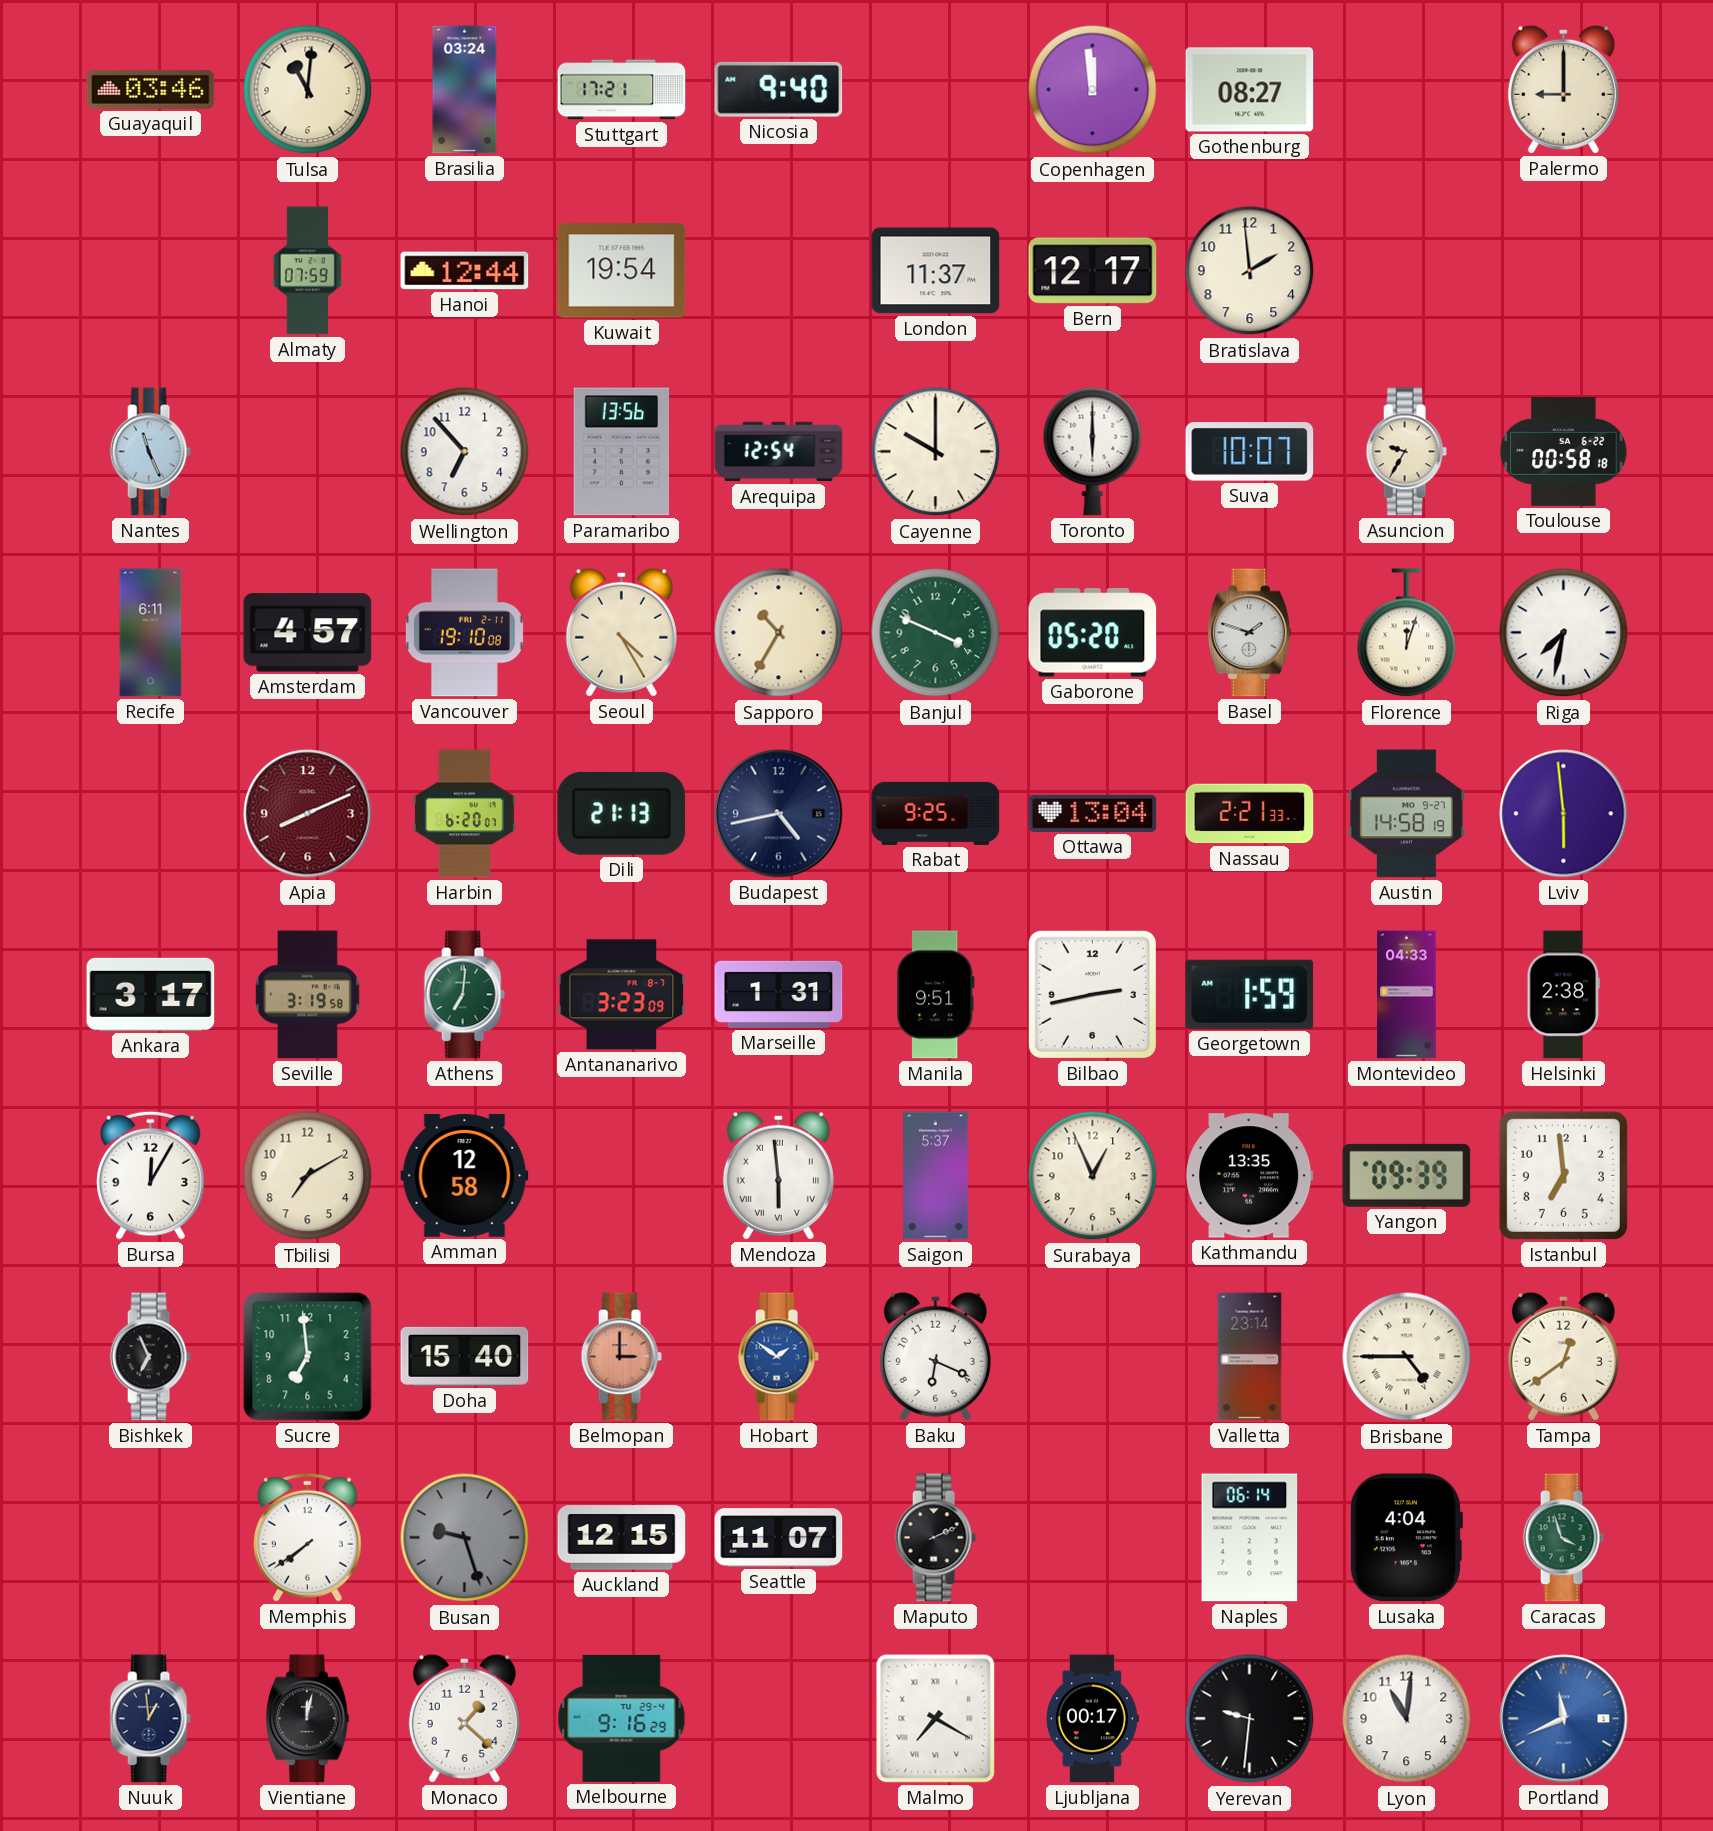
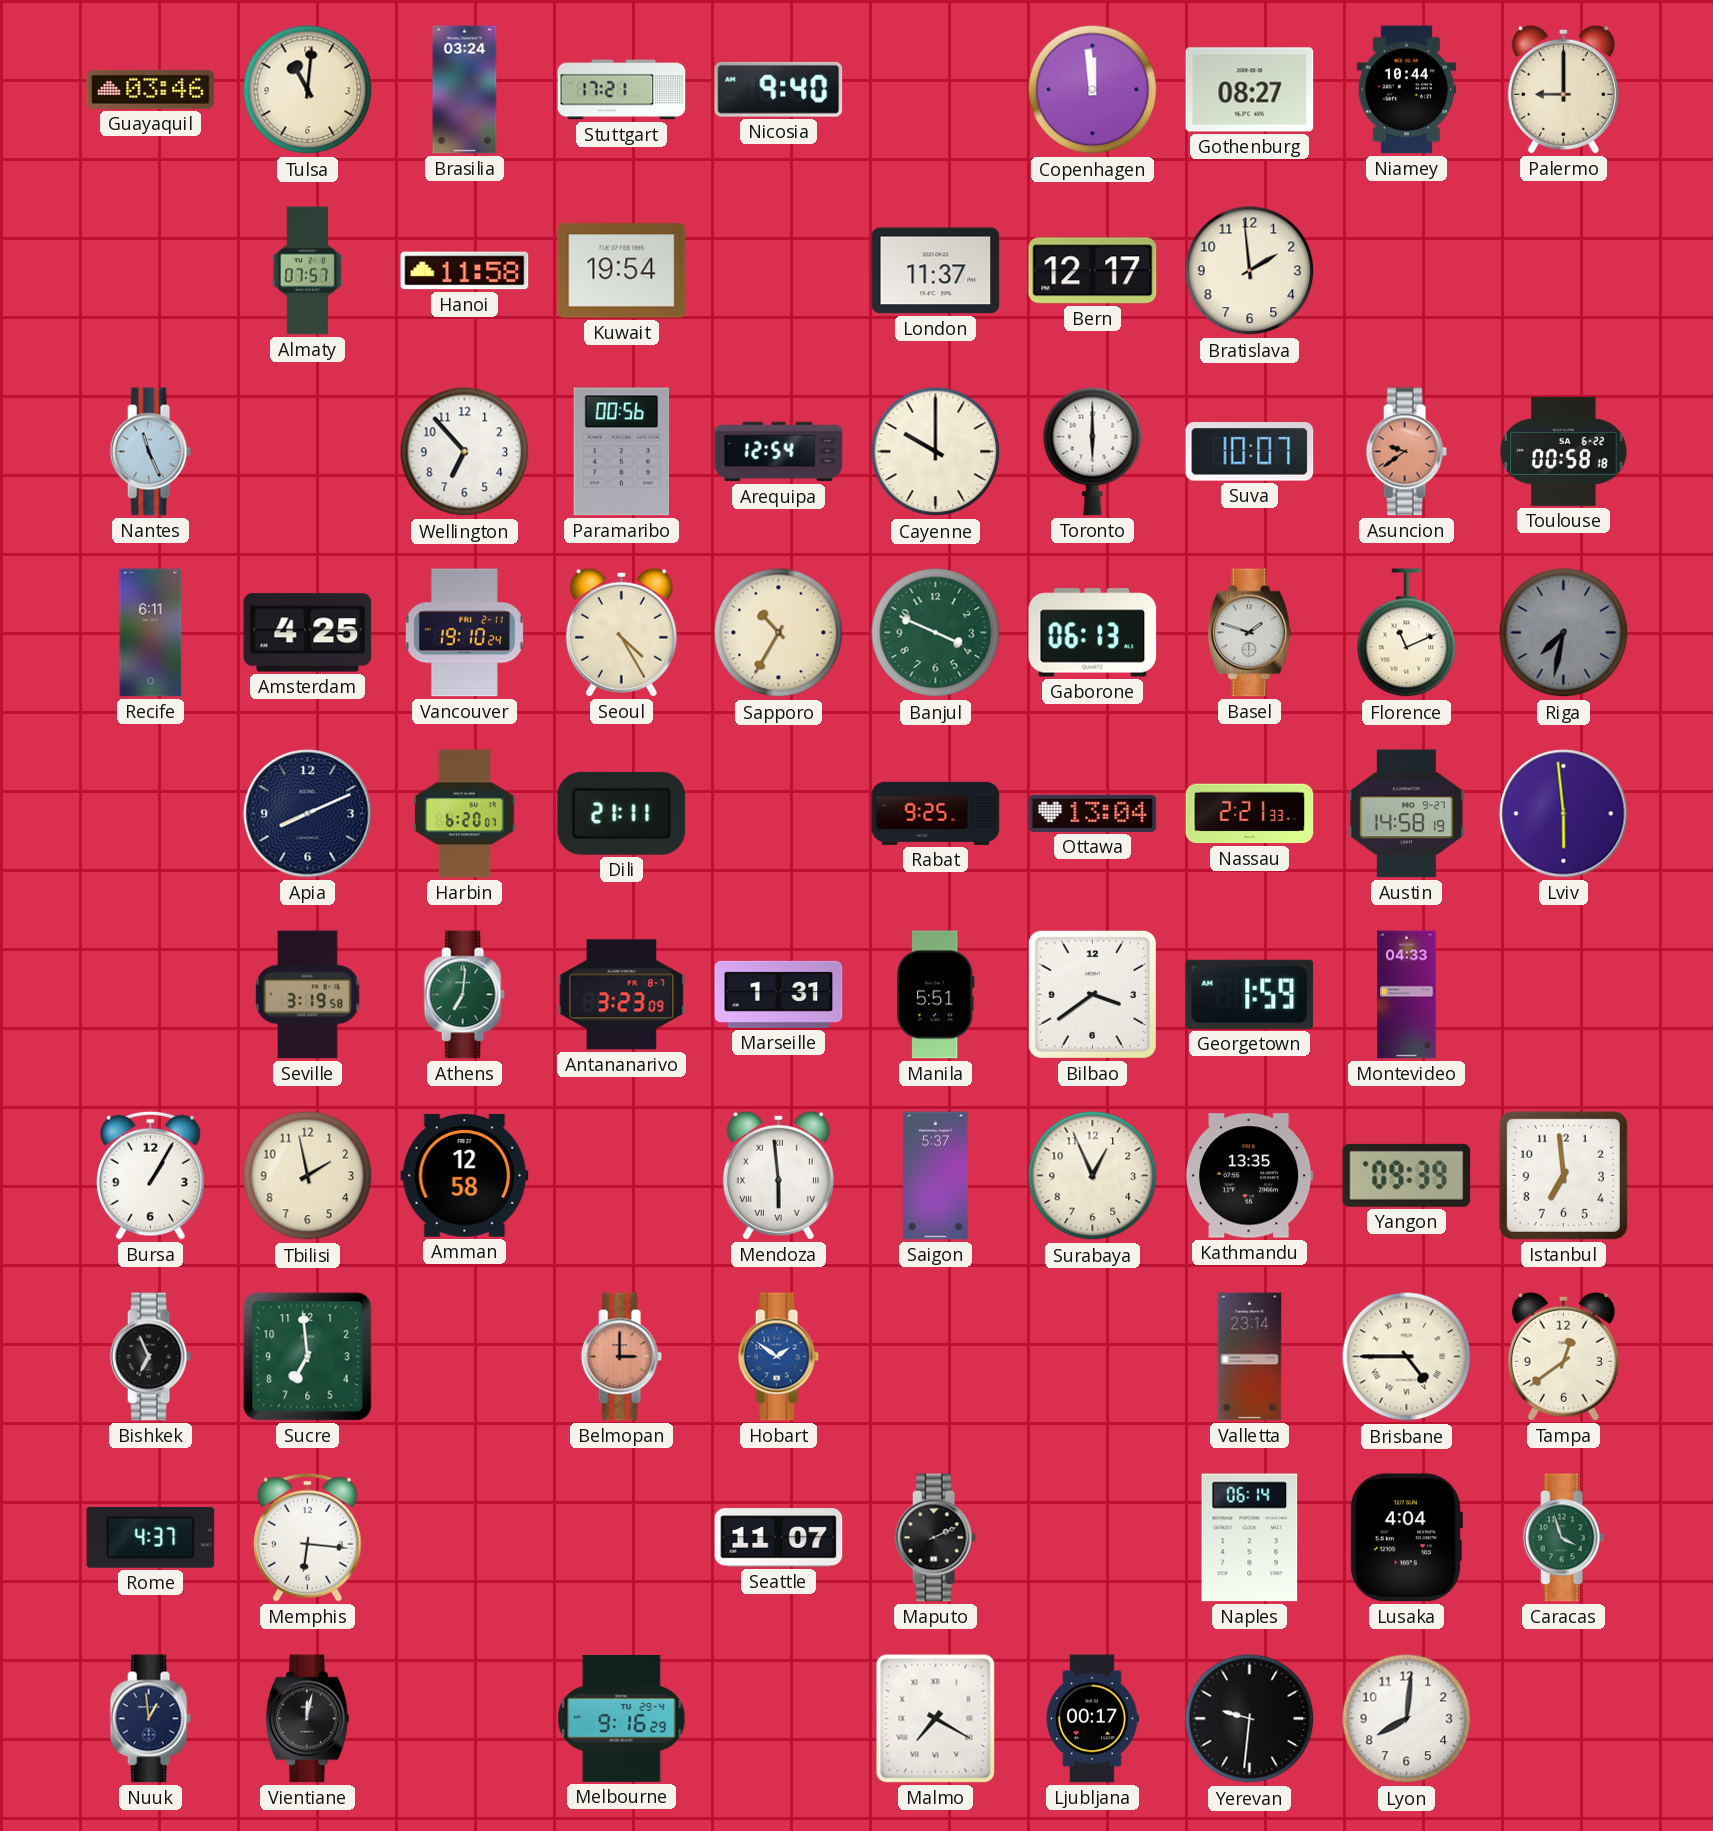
Niamey: none -> 10:44 (1406, 90)
Almaty: 07:59 -> 07:57 (307, 271)
Hanoi: 12:44 -> 11:58 (465, 271)
Paramaribo: 13:56 -> 00:56 (622, 452)
Asuncion: 9:35 -> 9:39 (1406, 452)
Asuncion dial: cream -> salmon (1406, 452)
Amsterdam: 4:57 -> 4:25 (308, 633)
Vancouver: 19:10:08 -> 19:10:24 (464, 633)
Gaborone: 05:20 -> 06:13 (1093, 633)
Florence: 12:03 -> 11:11 (1407, 633)
Riga dial: white -> grey (1564, 633)
Apia dial: burgundy -> navy (308, 814)
Dili: 21:13 -> 21:11 (622, 813)
Budapest: 4:43 -> none (779, 814)
Ankara: 3:17 -> none (151, 994)
Manila: 9:51 -> 5:51 (935, 995)
Bilbao: 2:43 -> 3:39 (1092, 994)
Helsinki: 2:38 -> none (1564, 995)
Bursa: 12:05 -> 1:05 (151, 1175)
Tbilisi: 7:10 -> 1:58 (308, 1176)
Doha: 15:40 -> none (465, 1356)
Baku: 6:19 -> none (935, 1356)
Rome: none -> 4:37 (151, 1537)
Memphis: 7:39 -> 6:16 (308, 1537)
Busan: 9:27 -> none (465, 1538)
Auckland: 12:15 -> none (622, 1538)
Monaco: 1:22 -> none (464, 1718)
Lyon: 11:01 -> 8:01 (1407, 1719)
Portland: 11:41 -> none (1564, 1719)
